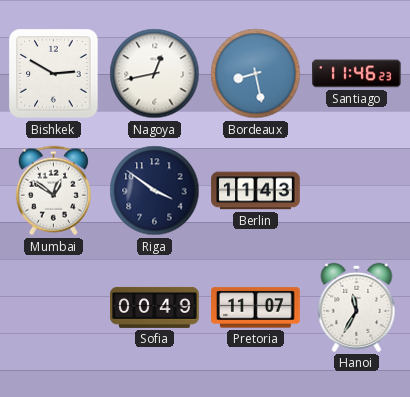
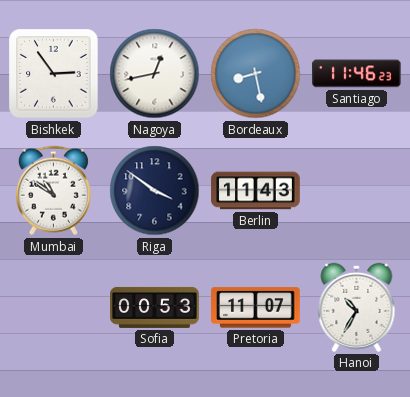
Bishkek: 2:50 -> 2:54 (54, 74)
Mumbai: 12:51 -> 10:51 (53, 191)
Sofia: 00:49 -> 00:53 (155, 307)
Hanoi: 11:35 -> 10:35 (357, 307)
